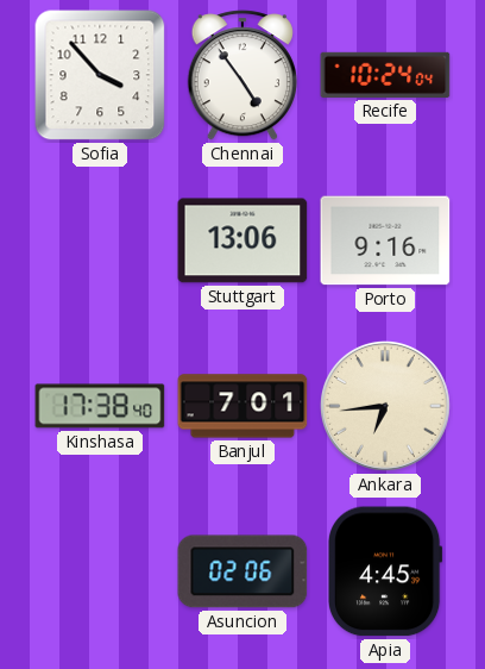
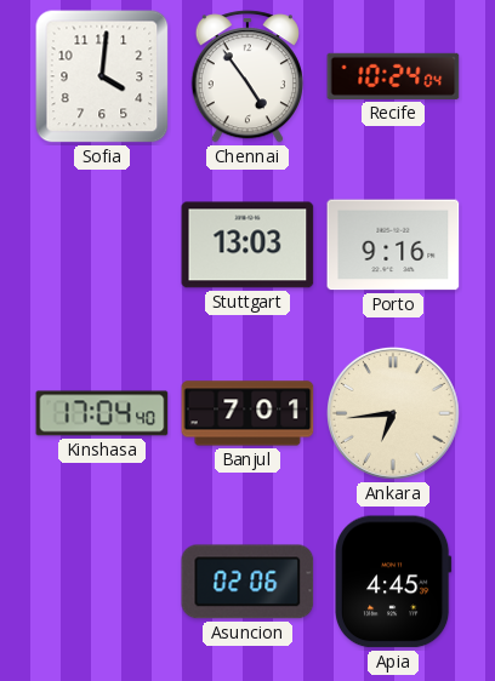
Sofia: 3:53 -> 4:01 (102, 76)
Stuttgart: 13:06 -> 13:03 (247, 245)
Kinshasa: 17:38 -> 17:04 (102, 413)
